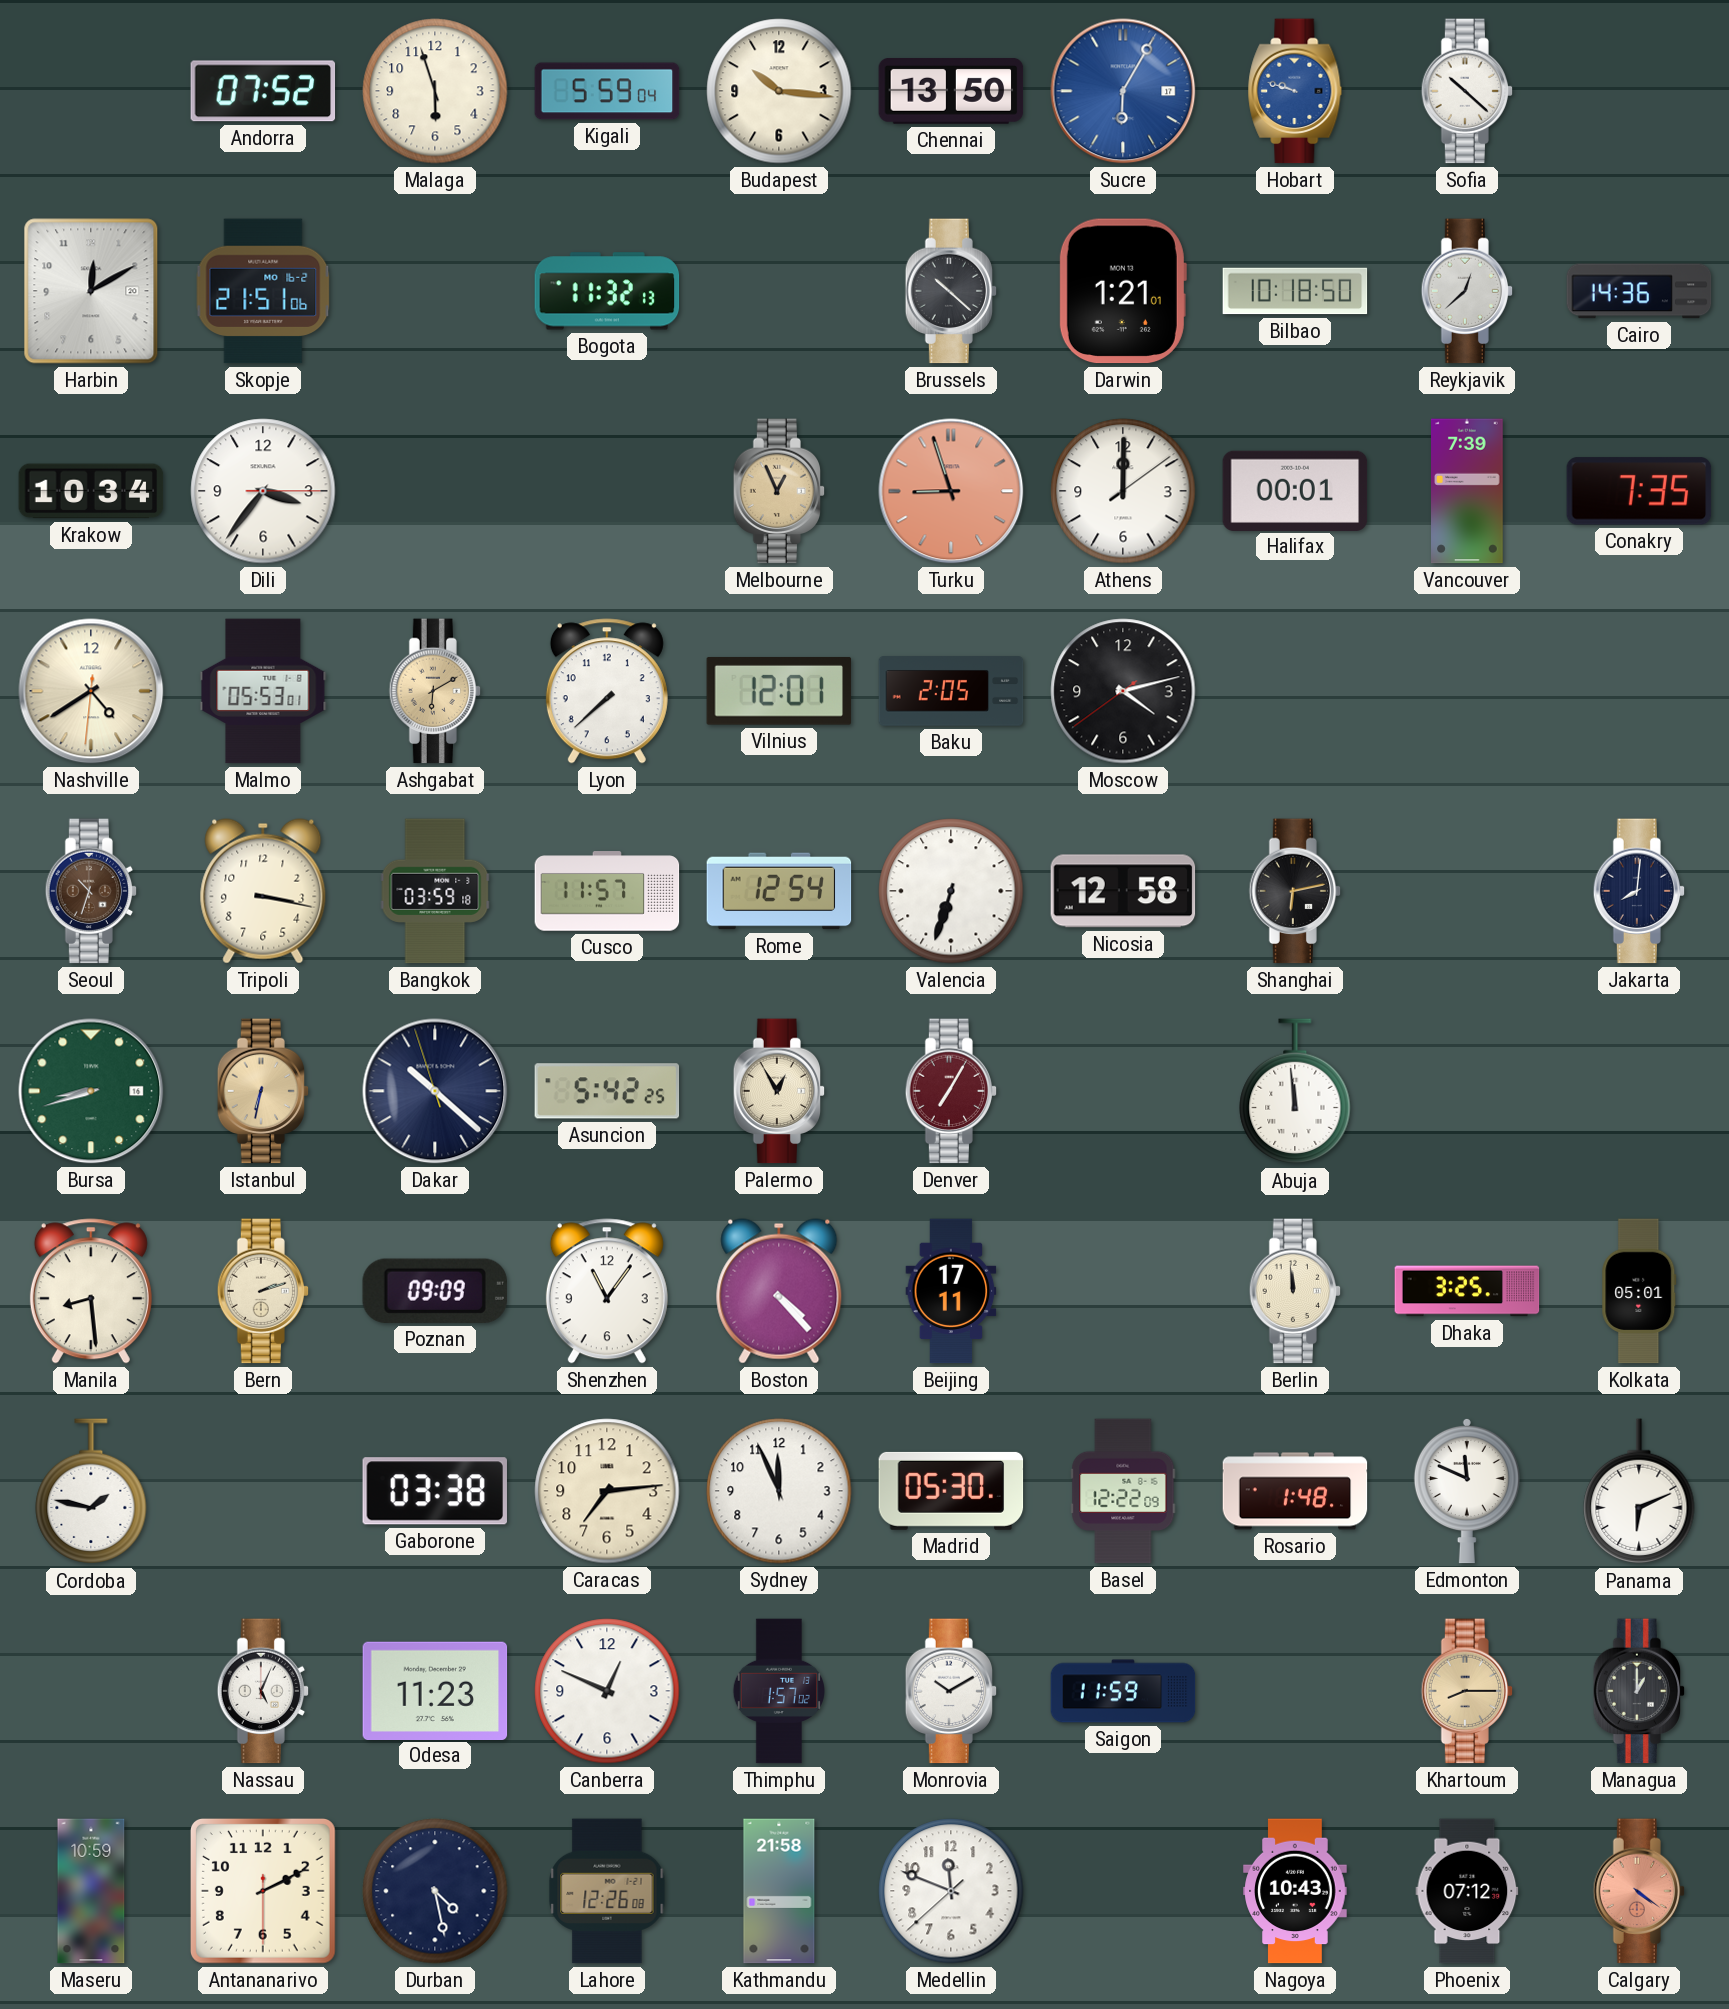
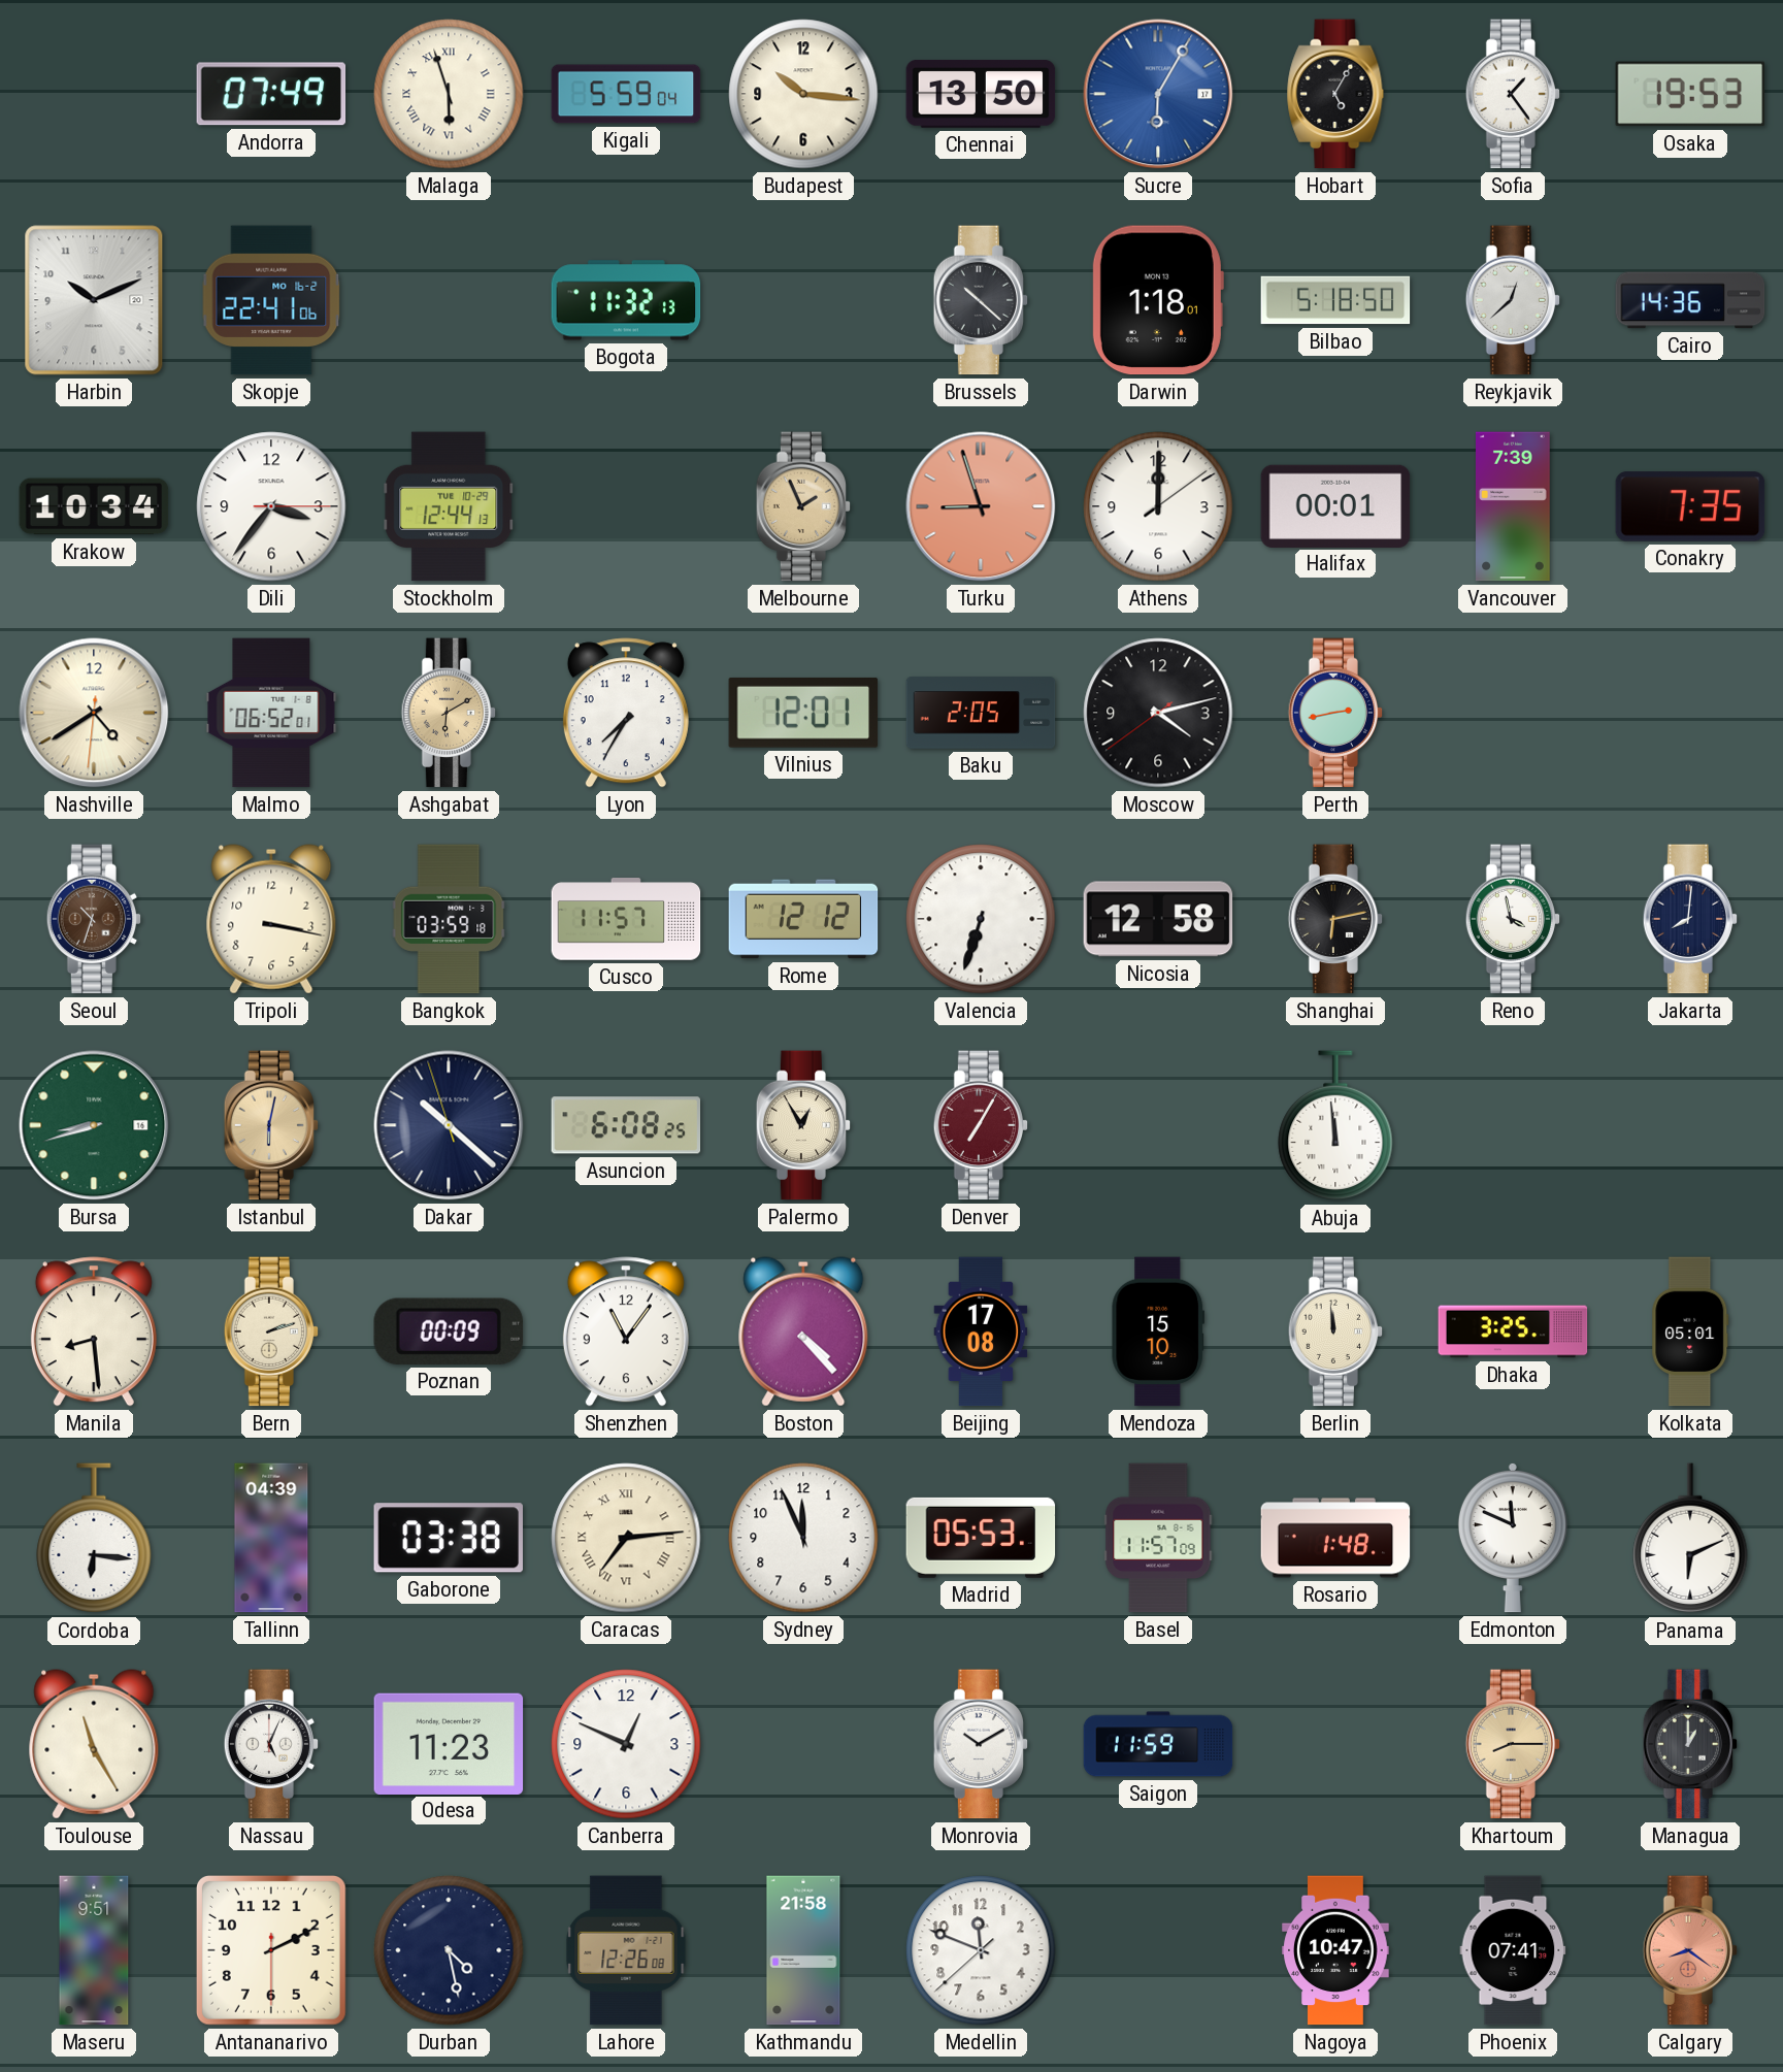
Andorra: 07:52 -> 07:49 (271, 94)
Malaga numerals: Arabic -> Roman (449, 94)
Hobart: 9:48 -> 5:05 (1335, 94)
Hobart dial: blue -> black (1335, 94)
Sofia: 10:22 -> 1:24 (1513, 94)
Osaka: none -> 19:53 (1690, 94)
Harbin: 12:10 -> 10:11 (94, 300)
Skopje: 21:51 -> 22:41 (271, 300)
Darwin: 1:21 -> 1:18 (1158, 300)
Bilbao: 10:18 -> 5:18 (1335, 300)
Stockholm: none -> 12:44 (449, 506)
Melbourne: 12:56 -> 1:56 (803, 506)
Malmo: 05:53 -> 06:52 (271, 713)
Lyon: 7:38 -> 7:35 (626, 713)
Perth: none -> 2:43 (1335, 713)
Rome: 12:54 -> 12:12 (803, 919)
Reno: none -> 3:58 (1513, 919)
Istanbul: 6:32 -> 6:02 (271, 1125)
Asuncion: 5:42 -> 6:08 (626, 1125)
Poznan: 09:09 -> 00:09 (449, 1331)
Beijing: 17:11 -> 17:08 (981, 1331)
Mendoza: none -> 15:10 (1158, 1331)
Cordoba: 1:47 -> 6:16 (94, 1539)
Tallinn: none -> 04:39 (271, 1538)
Caracas numerals: Arabic -> Roman (626, 1538)
Madrid: 05:30 -> 05:53 (981, 1538)
Basel: 12:22 -> 11:57 (1158, 1538)
Toulouse: none -> 11:25 (94, 1744)
Thimphu: 1:57 -> none (778, 1691)
Maseru: 10:59 -> 9:51 (94, 1950)
Nagoya: 10:43 -> 10:47 (1335, 1950)
Phoenix: 07:12 -> 07:41 (1513, 1950)
Calgary: 4:21 -> 8:21 (1690, 1950)
